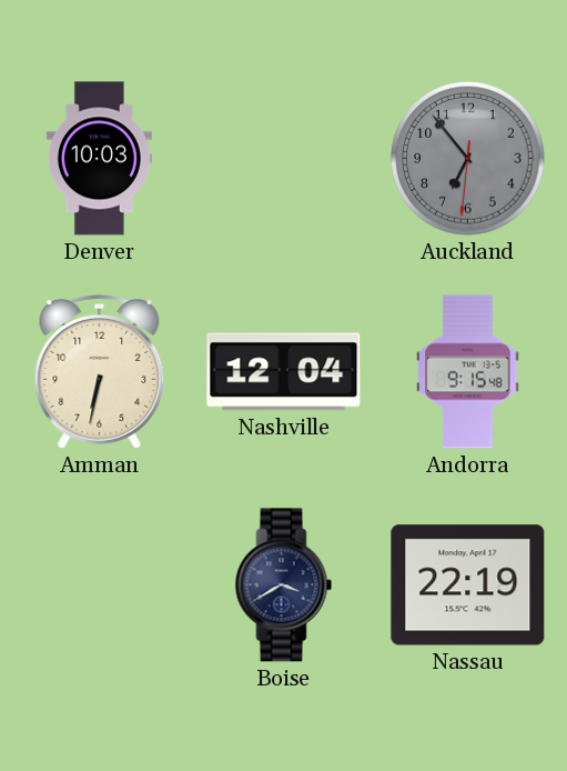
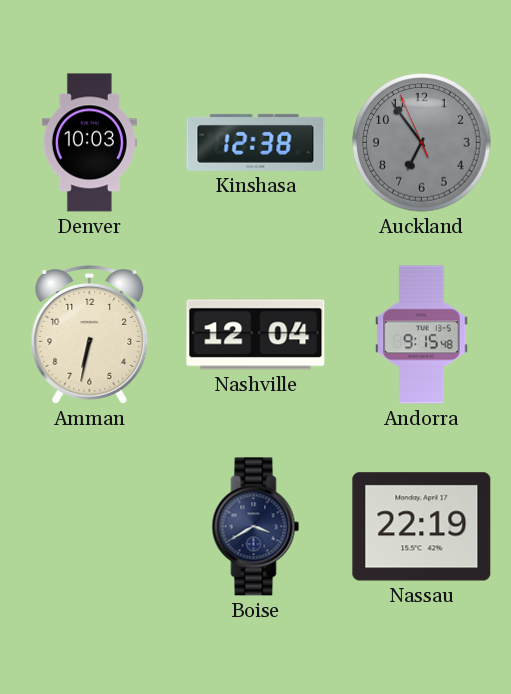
Kinshasa: none -> 12:38 (256, 142)
Auckland: 6:53:31 -> 6:53:56 (422, 143)
